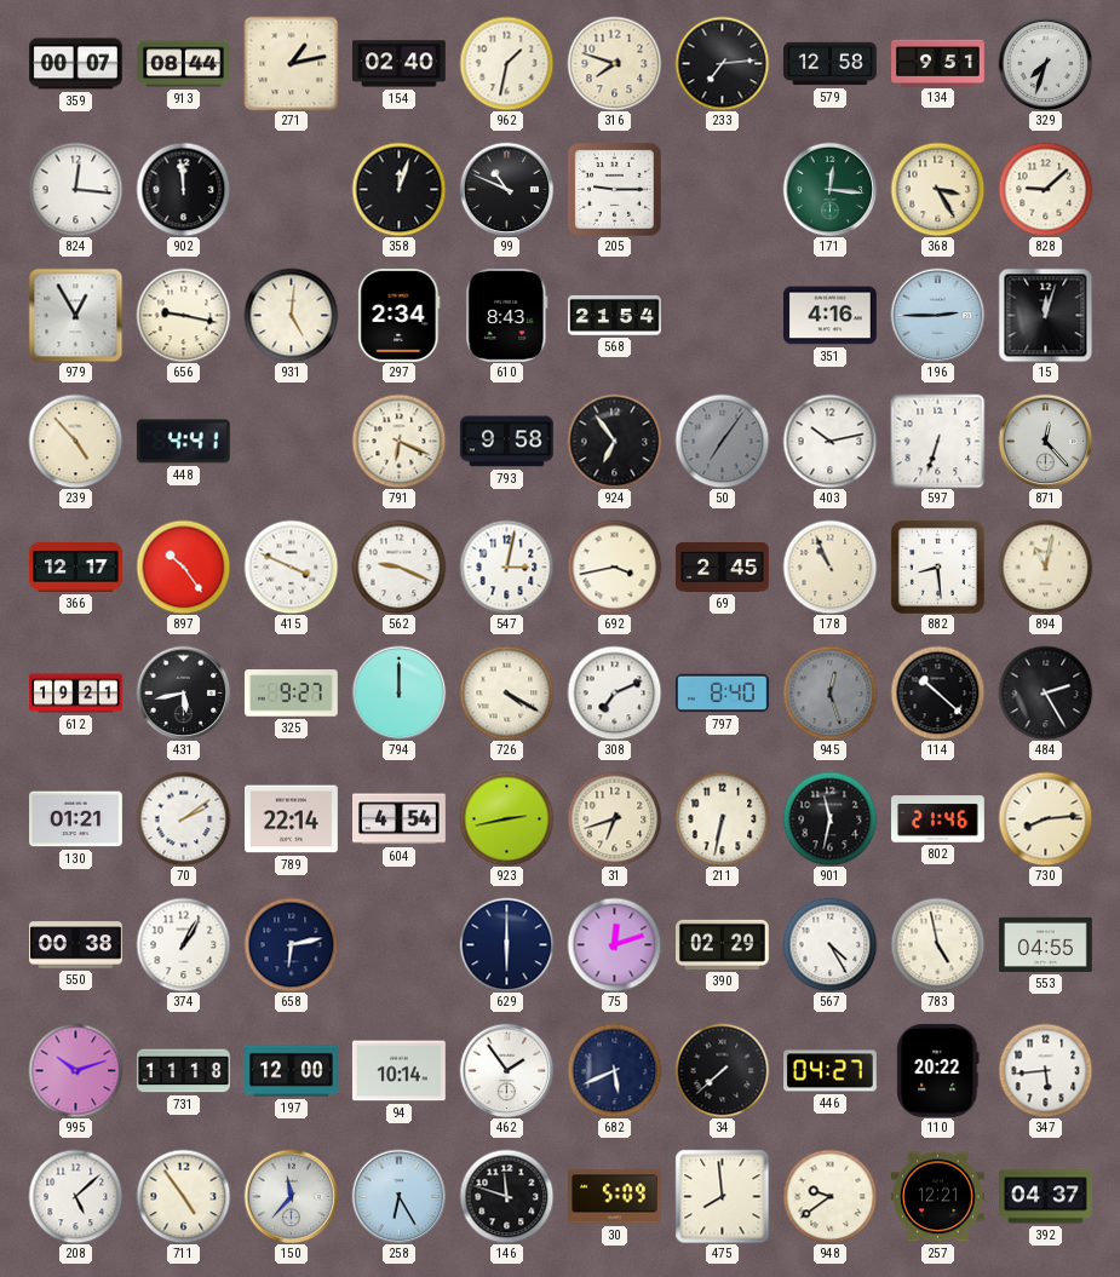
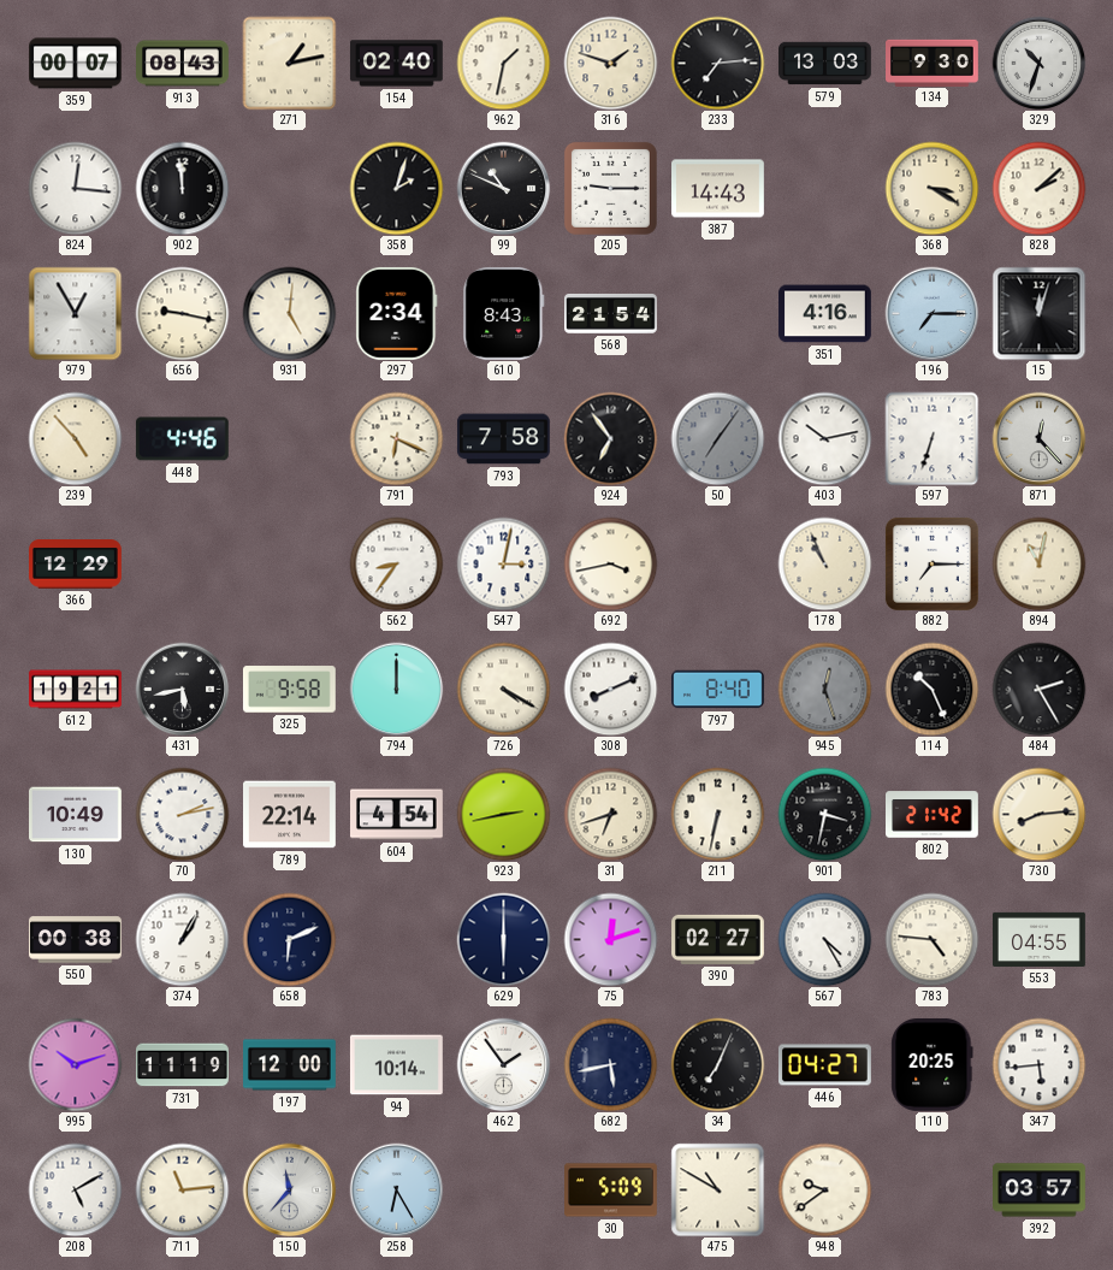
913: 08:44 -> 08:43 (183, 64)
316: 7:48 -> 1:48 (610, 63)
579: 12:58 -> 13:03 (825, 64)
134: 9:51 -> 9:30 (933, 63)
329: 7:33 -> 10:33 (1038, 63)
358: 12:03 -> 2:03 (396, 188)
387: none -> 14:43 (718, 189)
171: 12:16 -> none (829, 189)
368: 3:25 -> 3:20 (931, 188)
828: 9:08 -> 2:08 (1038, 188)
196: 2:45 -> 7:15 (931, 313)
448: 4:41 -> 4:46 (182, 439)
793: 9:58 -> 7:58 (503, 439)
366: 12:17 -> 12:29 (76, 565)
897: 10:24 -> none (183, 566)
415: 3:49 -> none (291, 566)
562: 9:19 -> 8:36 (396, 563)
69: 2:45 -> none (723, 568)
882: 8:29 -> 7:15 (931, 563)
325: 9:27 -> 9:58 (289, 690)
308: 7:11 -> 8:11 (610, 689)
114: 10:22 -> 10:26 (931, 689)
130: 01:21 -> 10:49 (76, 815)
70: 2:09 -> 2:13 (182, 814)
901: 11:32 -> 3:32 (824, 814)
802: 21:46 -> 21:42 (933, 815)
658: 6:13 -> 6:11 (289, 939)
390: 02:29 -> 02:27 (718, 939)
783: 4:58 -> 4:46 (931, 939)
731: 11:18 -> 11:19 (183, 1065)
682: 5:41 -> 5:43 (610, 1064)
34: 7:38 -> 7:04 (717, 1064)
110: 20:22 -> 20:25 (933, 1064)
208: 5:08 -> 5:10 (75, 1189)
711: 4:54 -> 11:14 (182, 1189)
146: 11:48 -> none (506, 1196)
475: 7:59 -> 10:50 (717, 1189)
257: 12:21 -> none (937, 1197)
392: 04:37 -> 03:57 (1040, 1191)
